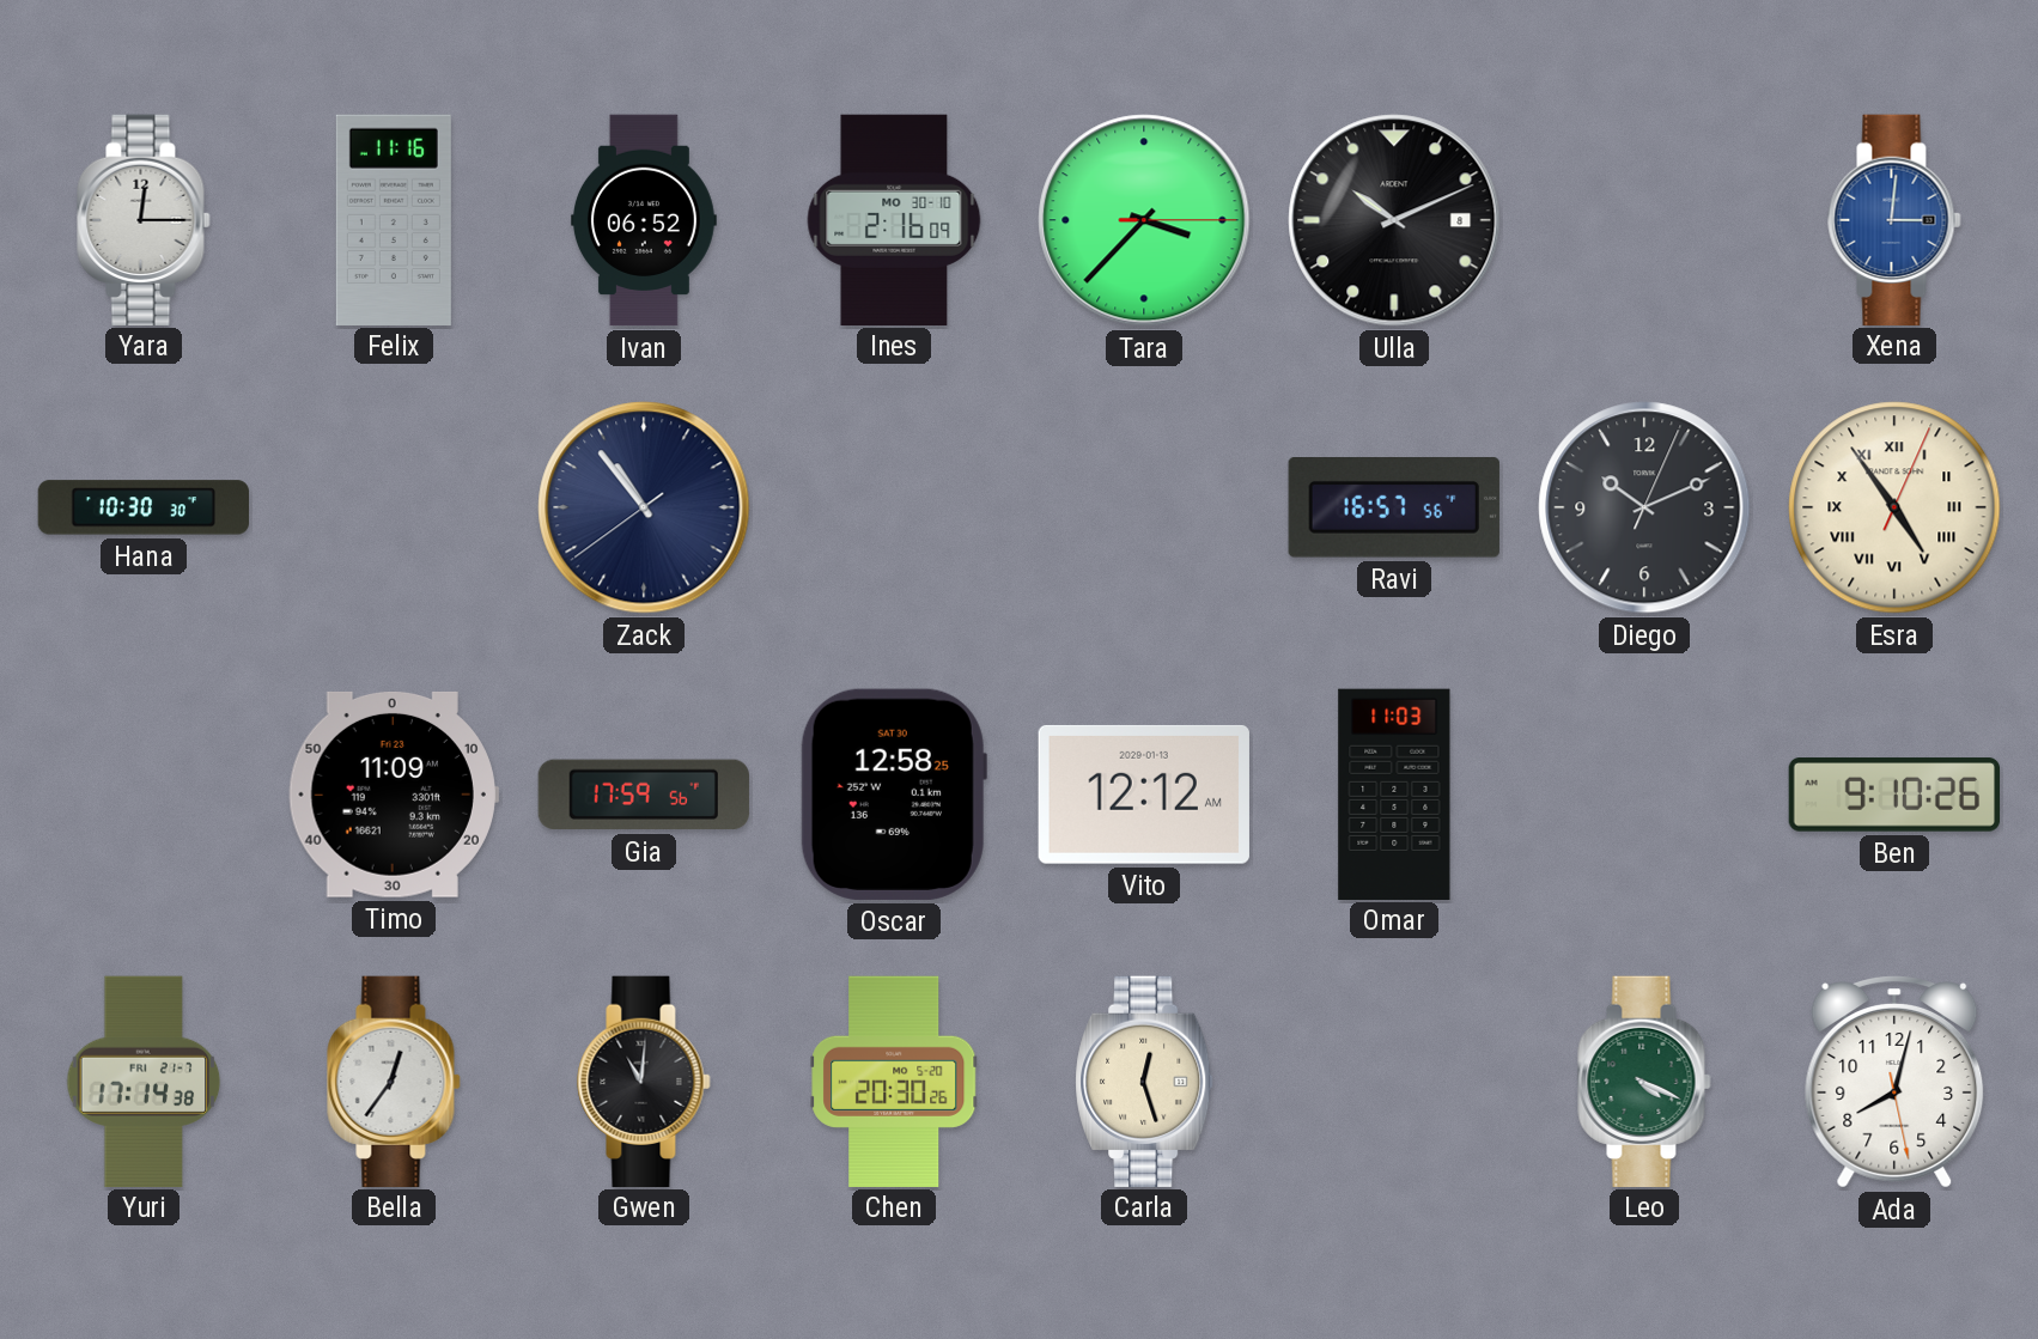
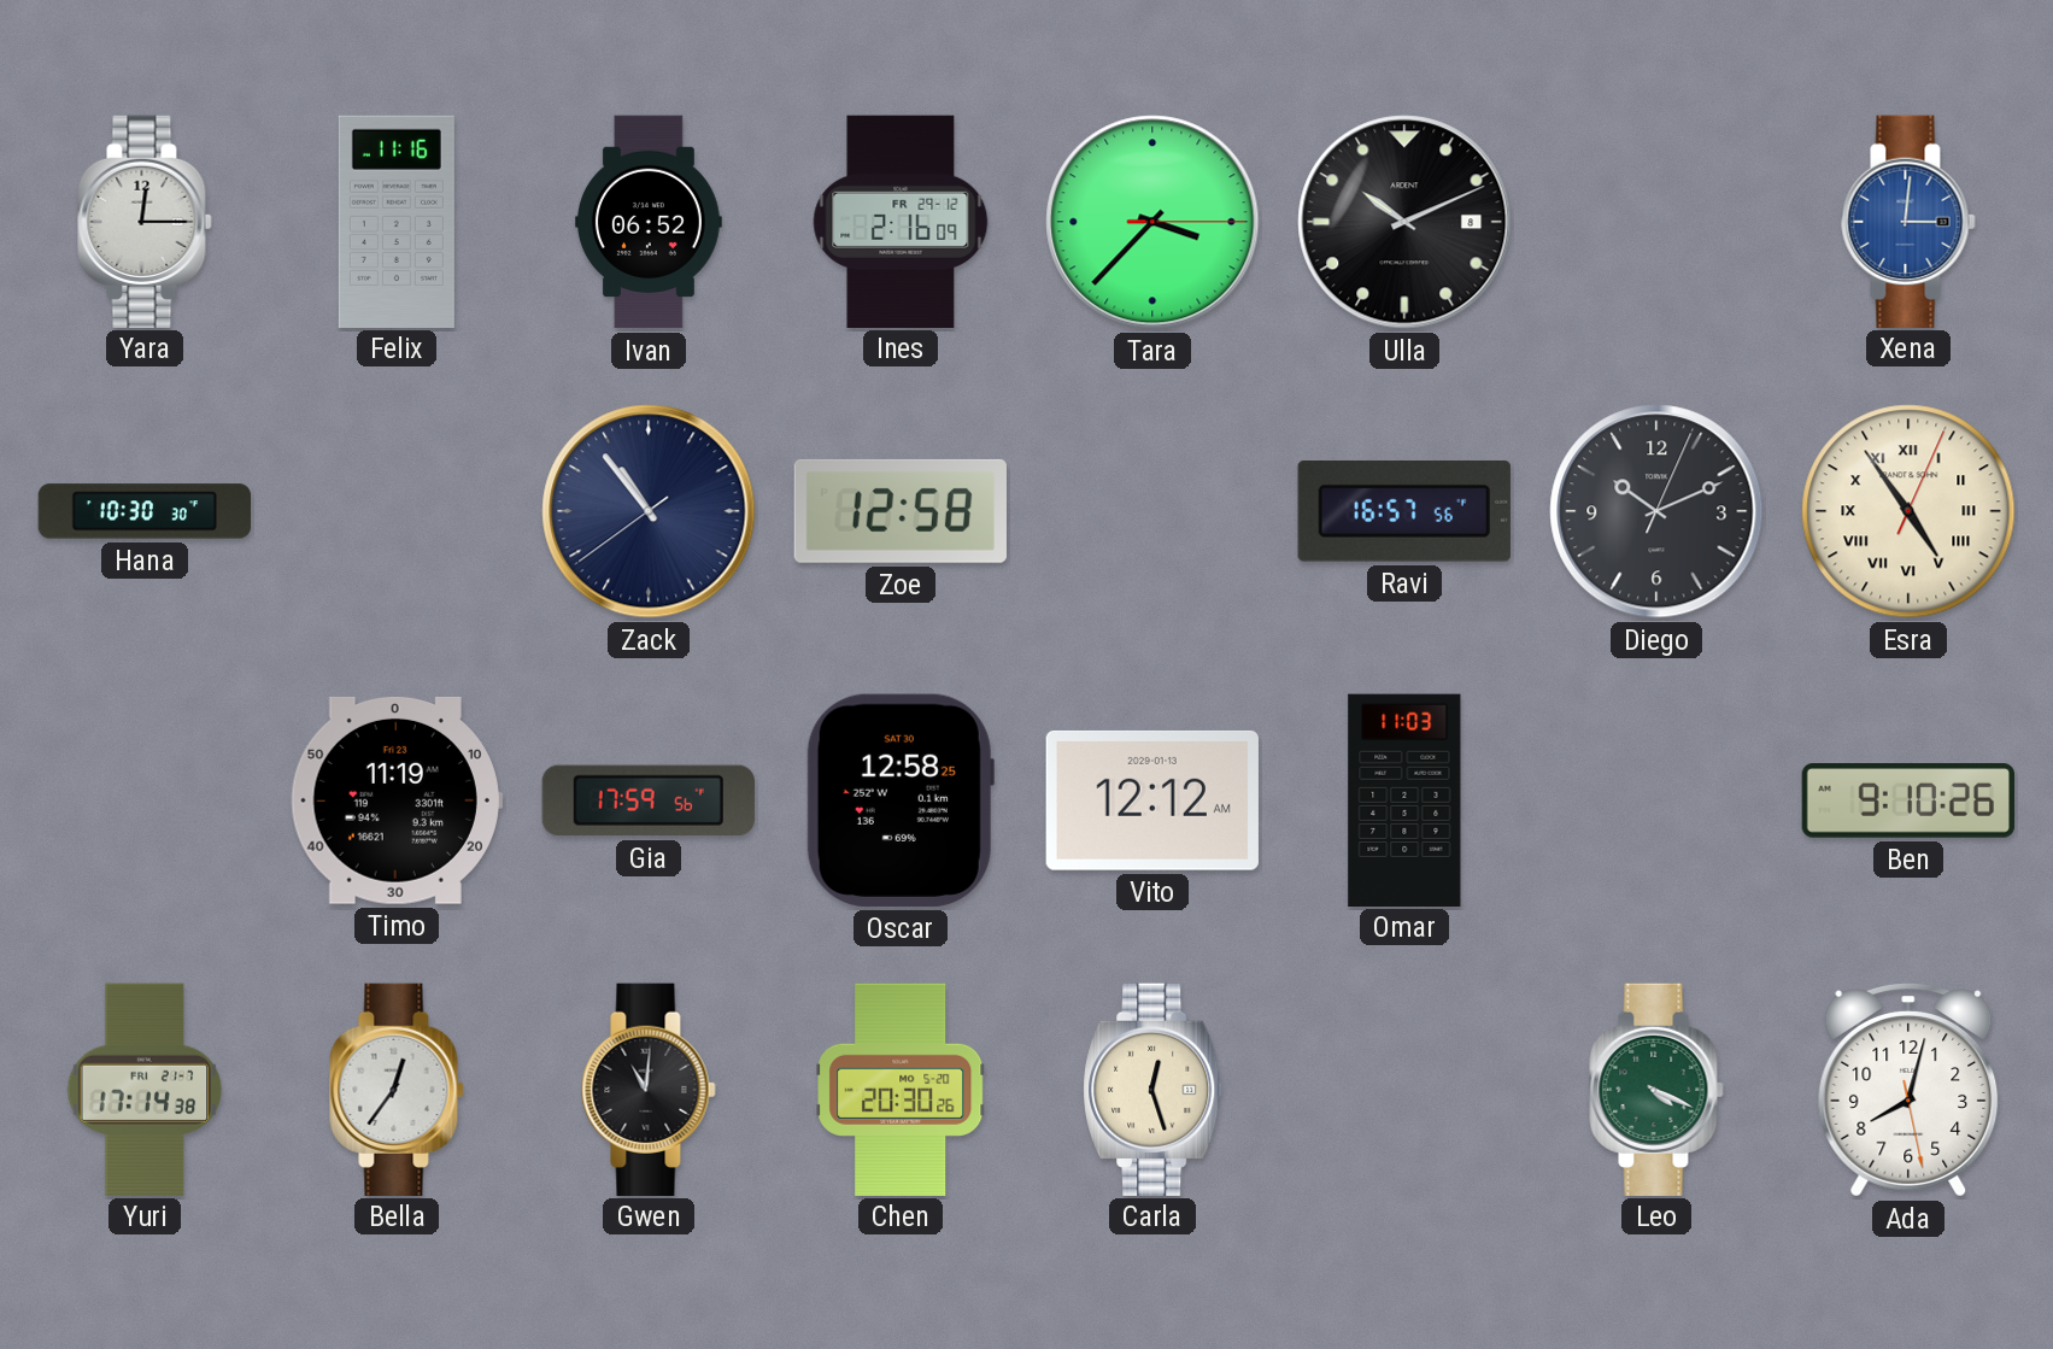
Ines date: MO 30-10 -> FR 29-12 (901, 221)
Zoe: none -> 12:58 (901, 511)
Timo: 11:09 -> 11:19 (397, 800)
